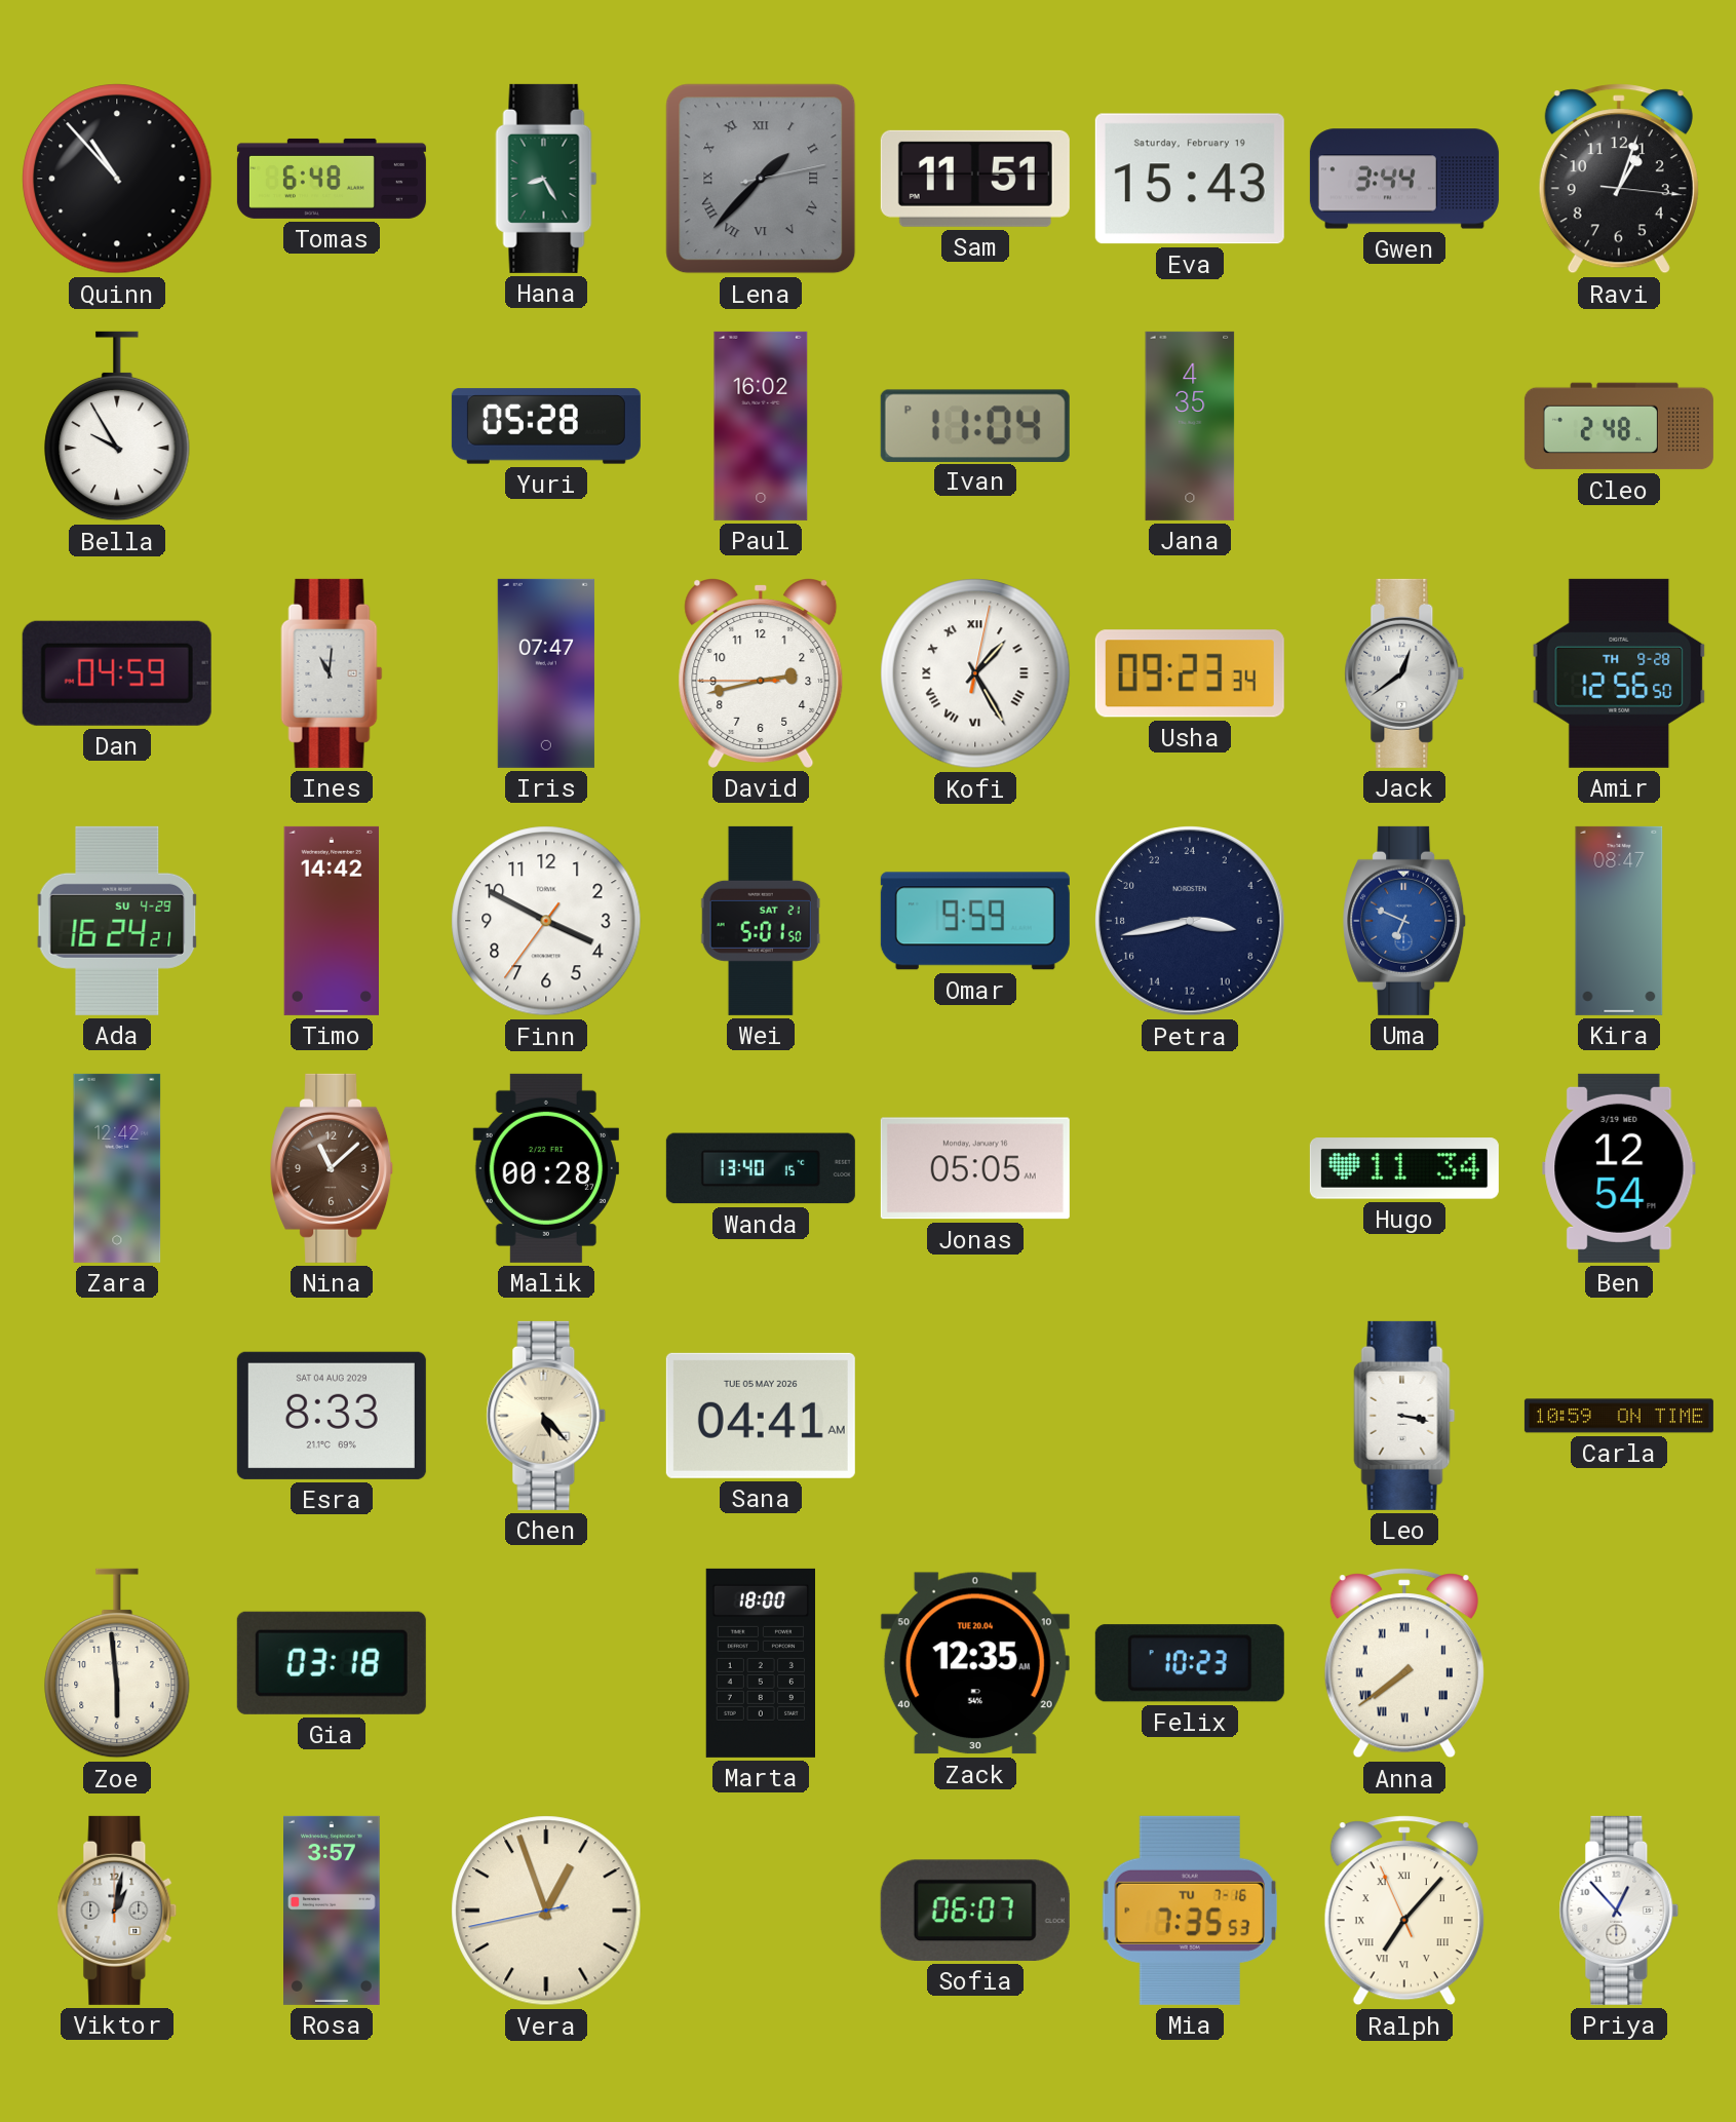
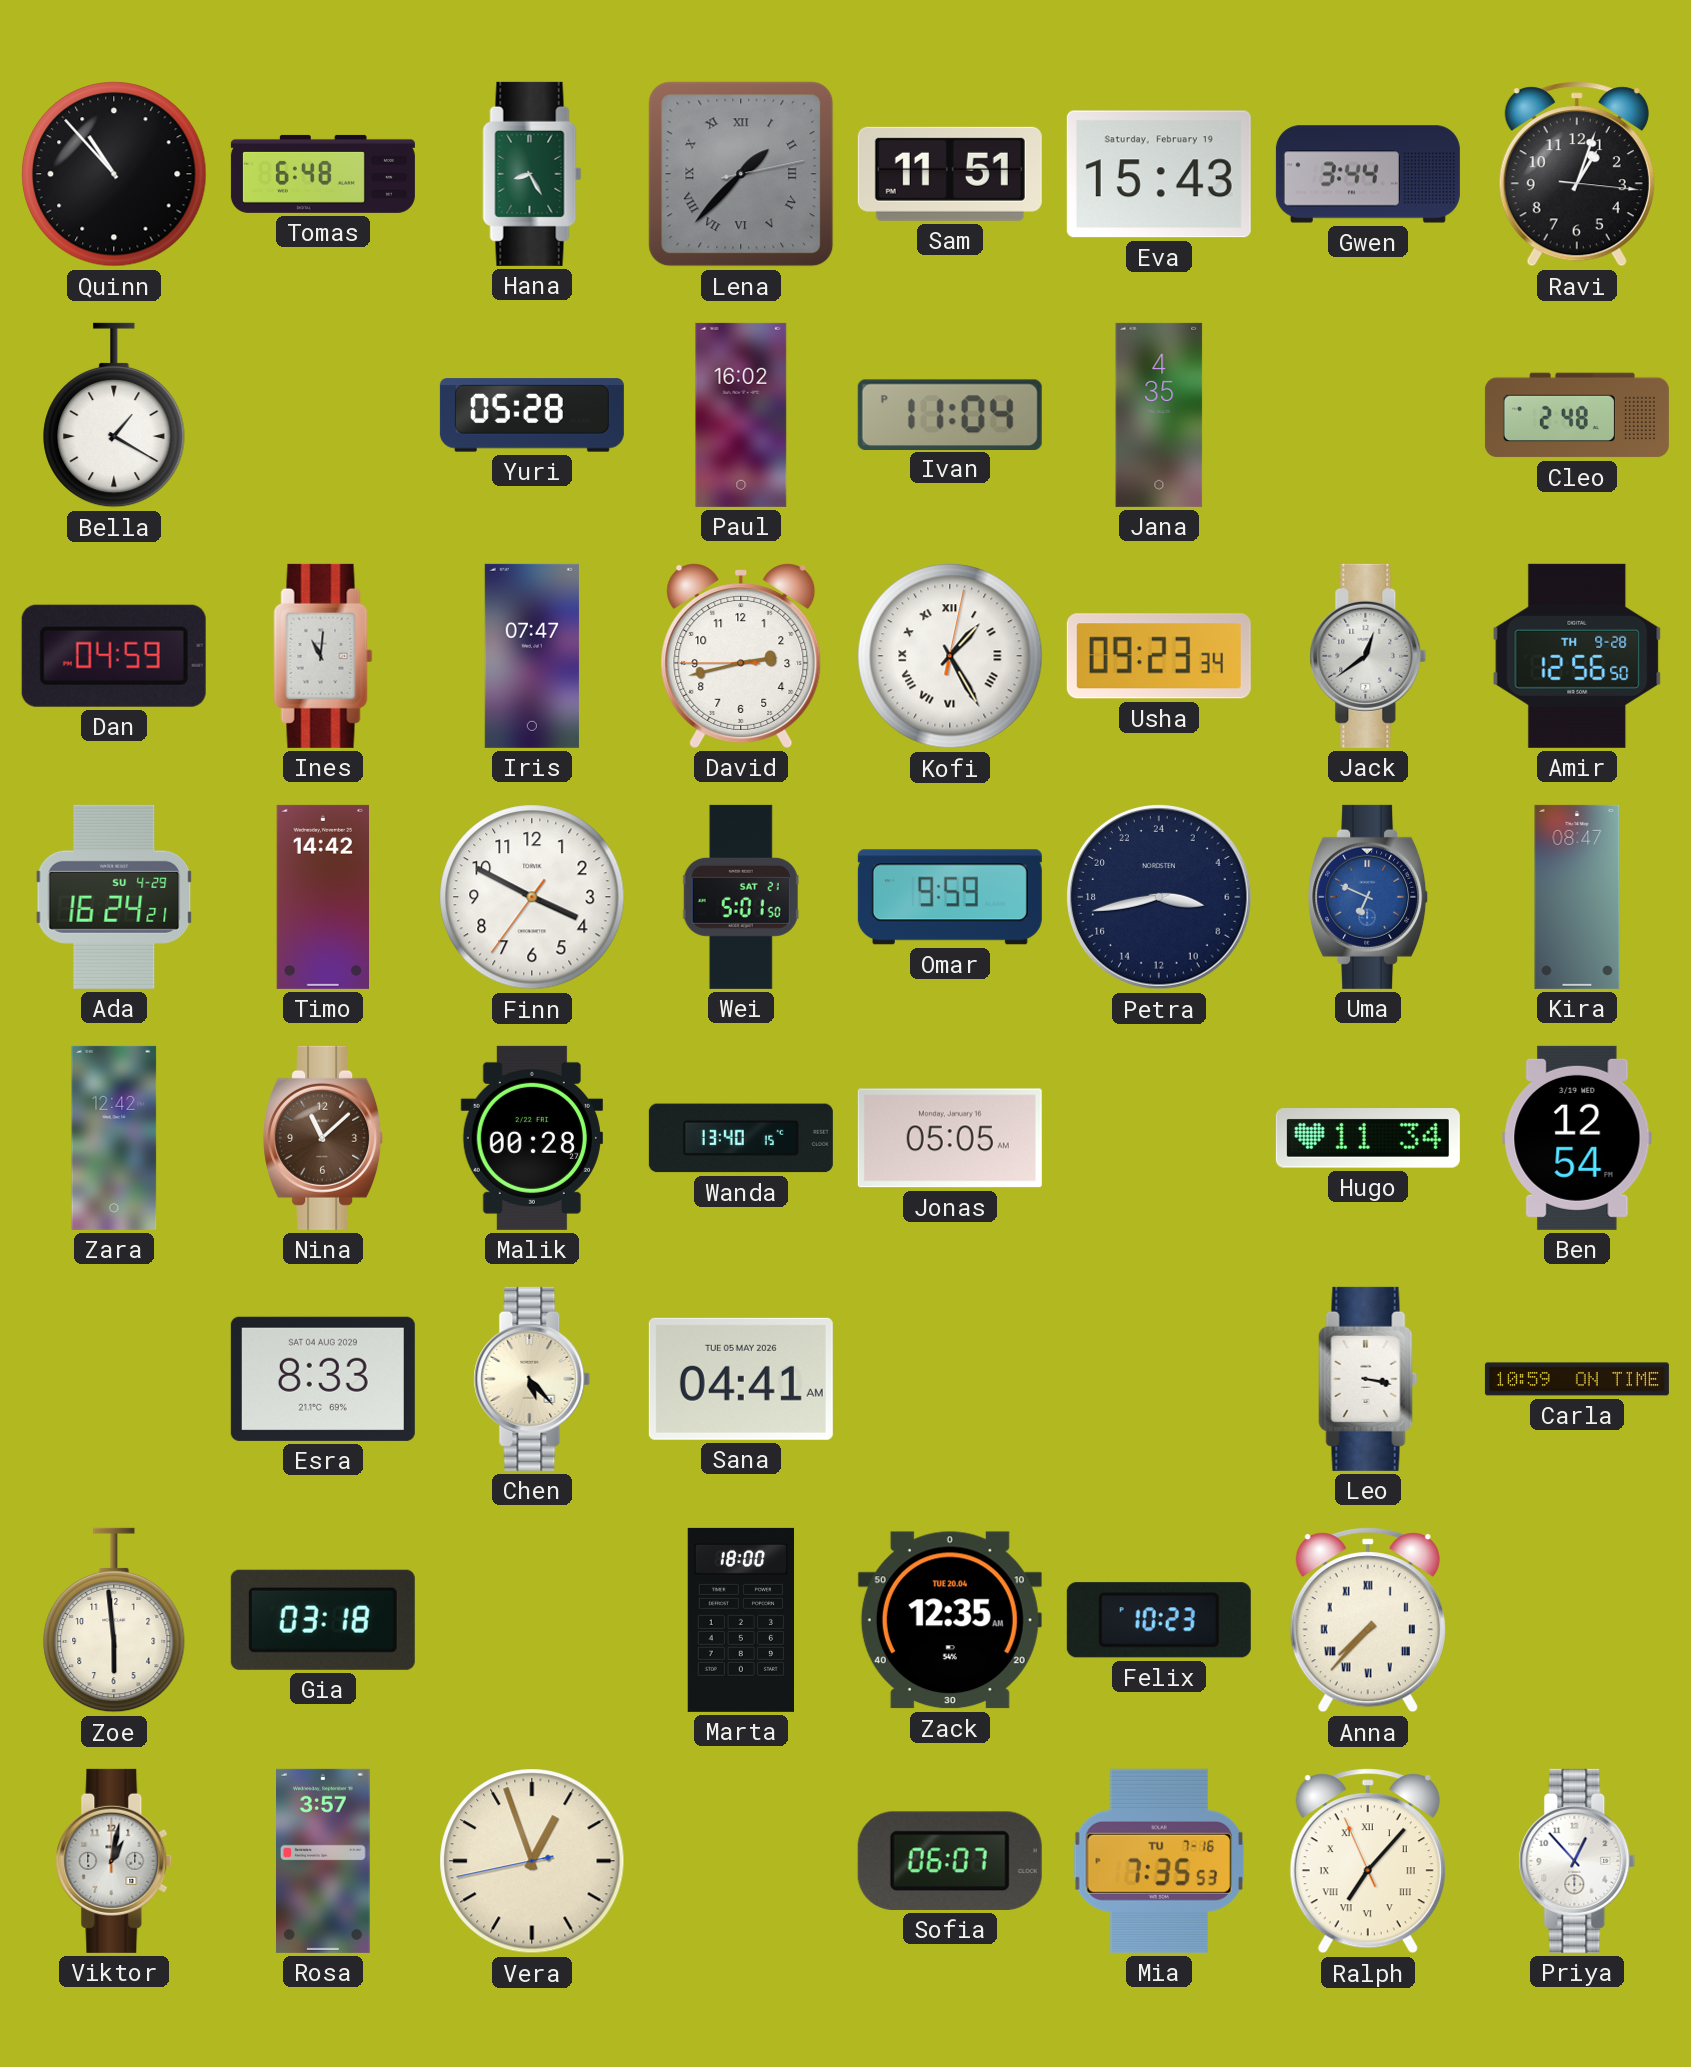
Bella: 9:55 -> 1:20 (114, 415)
Anna: 7:39 -> 7:37 (1368, 1620)
